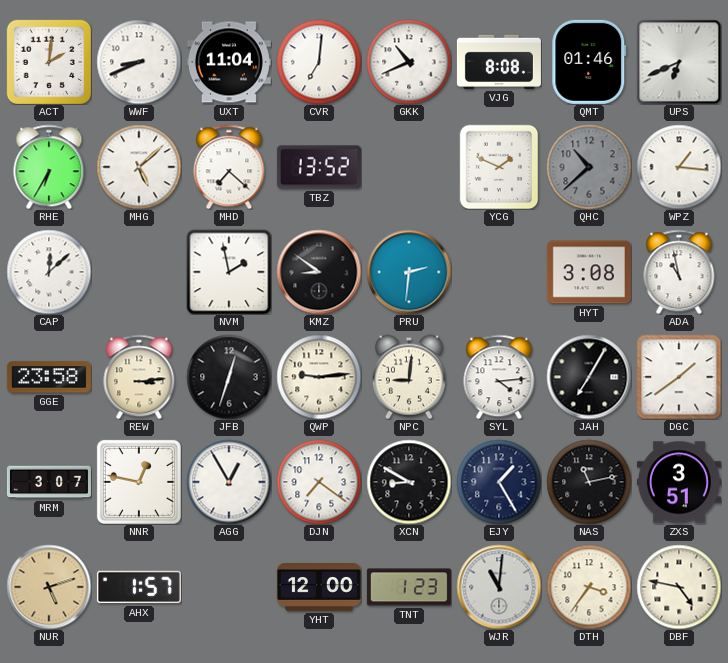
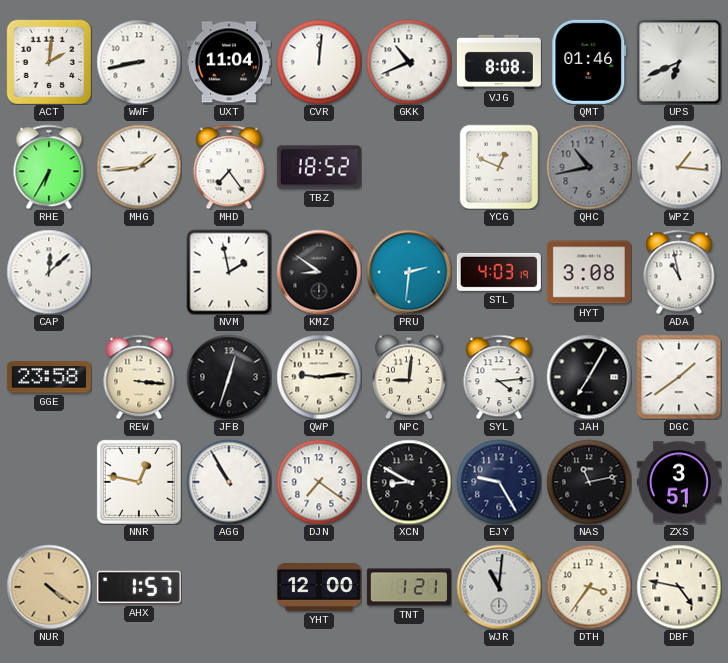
WWF: 8:41 -> 8:43 (139, 62)
CVR: 7:01 -> 12:01 (319, 62)
MHG: 5:08 -> 1:44 (139, 167)
MHD: 7:22 -> 7:24 (229, 167)
TBZ: 13:52 -> 18:52 (319, 167)
YCG: 1:49 -> 12:49 (499, 167)
QHC: 10:38 -> 10:43 (589, 167)
STL: none -> 4:03 (499, 272)
REW: 3:14 -> 3:16 (139, 377)
MRM: 3:07 -> none (49, 482)
AGG: 12:55 -> 10:55 (229, 482)
EJY: 1:25 -> 9:25 (499, 482)
NUR: 5:12 -> 4:21 (49, 587)
TNT: 1:23 -> 1:21 (409, 587)
